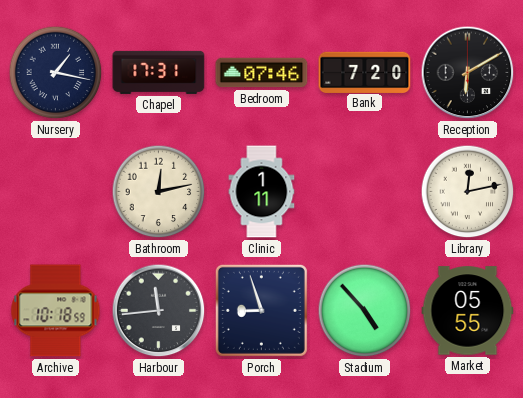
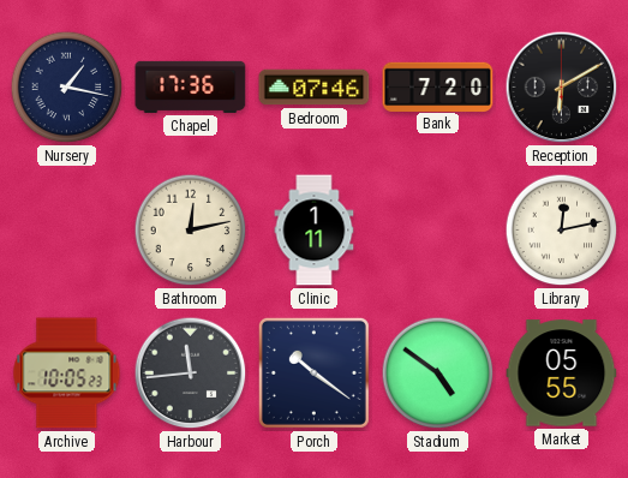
Chapel: 17:31 -> 17:36 (191, 86)
Archive: 10:18 -> 10:05 (67, 374)
Porch: 8:57 -> 10:21 (313, 372)
Stadium: 4:53 -> 4:51 (438, 374)
